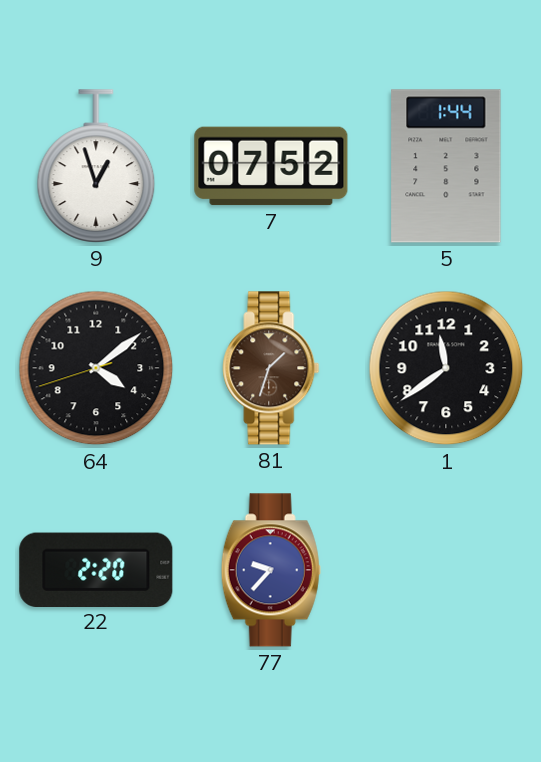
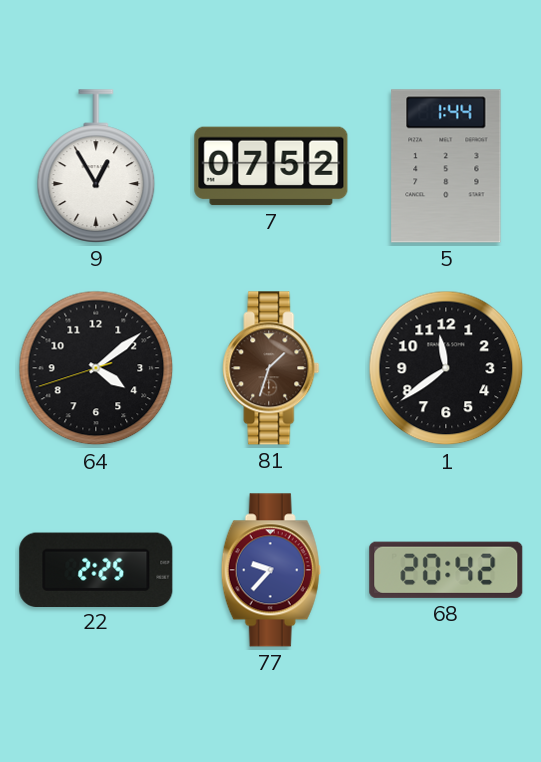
9: 12:57 -> 12:55 (96, 166)
22: 2:20 -> 2:25 (96, 569)
68: none -> 20:42 (446, 570)
